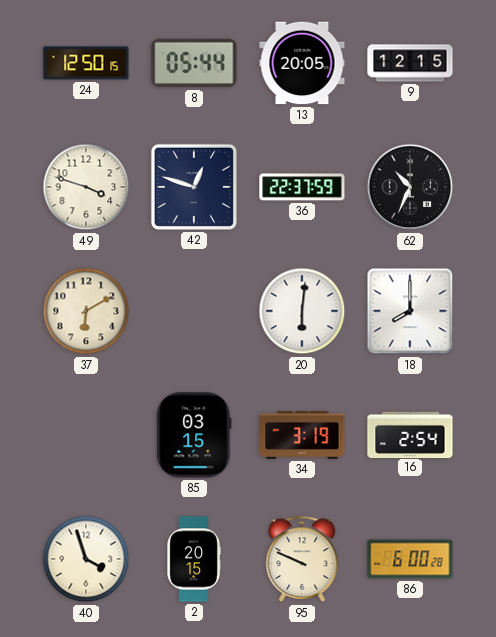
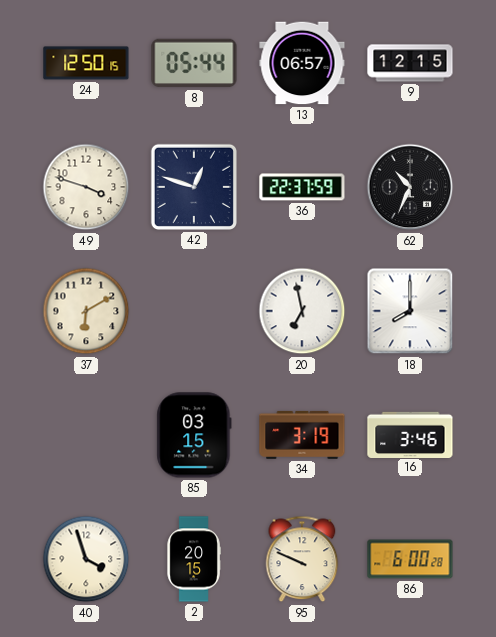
13: 20:05 -> 06:57 (302, 63)
20: 6:01 -> 6:58 (302, 311)
16: 2:54 -> 3:46 (410, 434)
